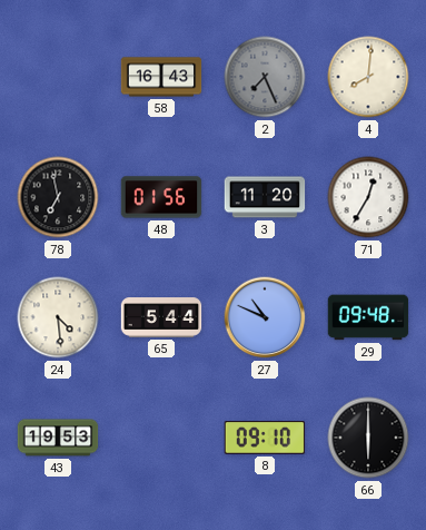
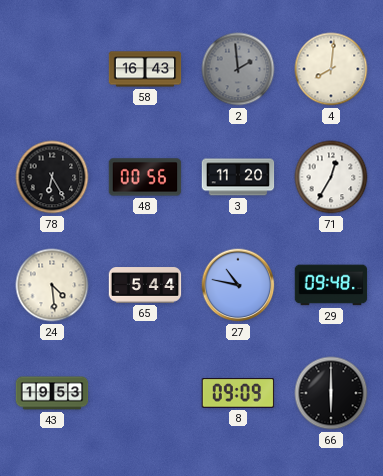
2: 7:26 -> 1:59 (238, 69)
78: 6:58 -> 6:25 (52, 177)
48: 01:56 -> 00:56 (145, 177)
27: 10:49 -> 10:47 (238, 285)
8: 09:10 -> 09:09 (238, 393)
